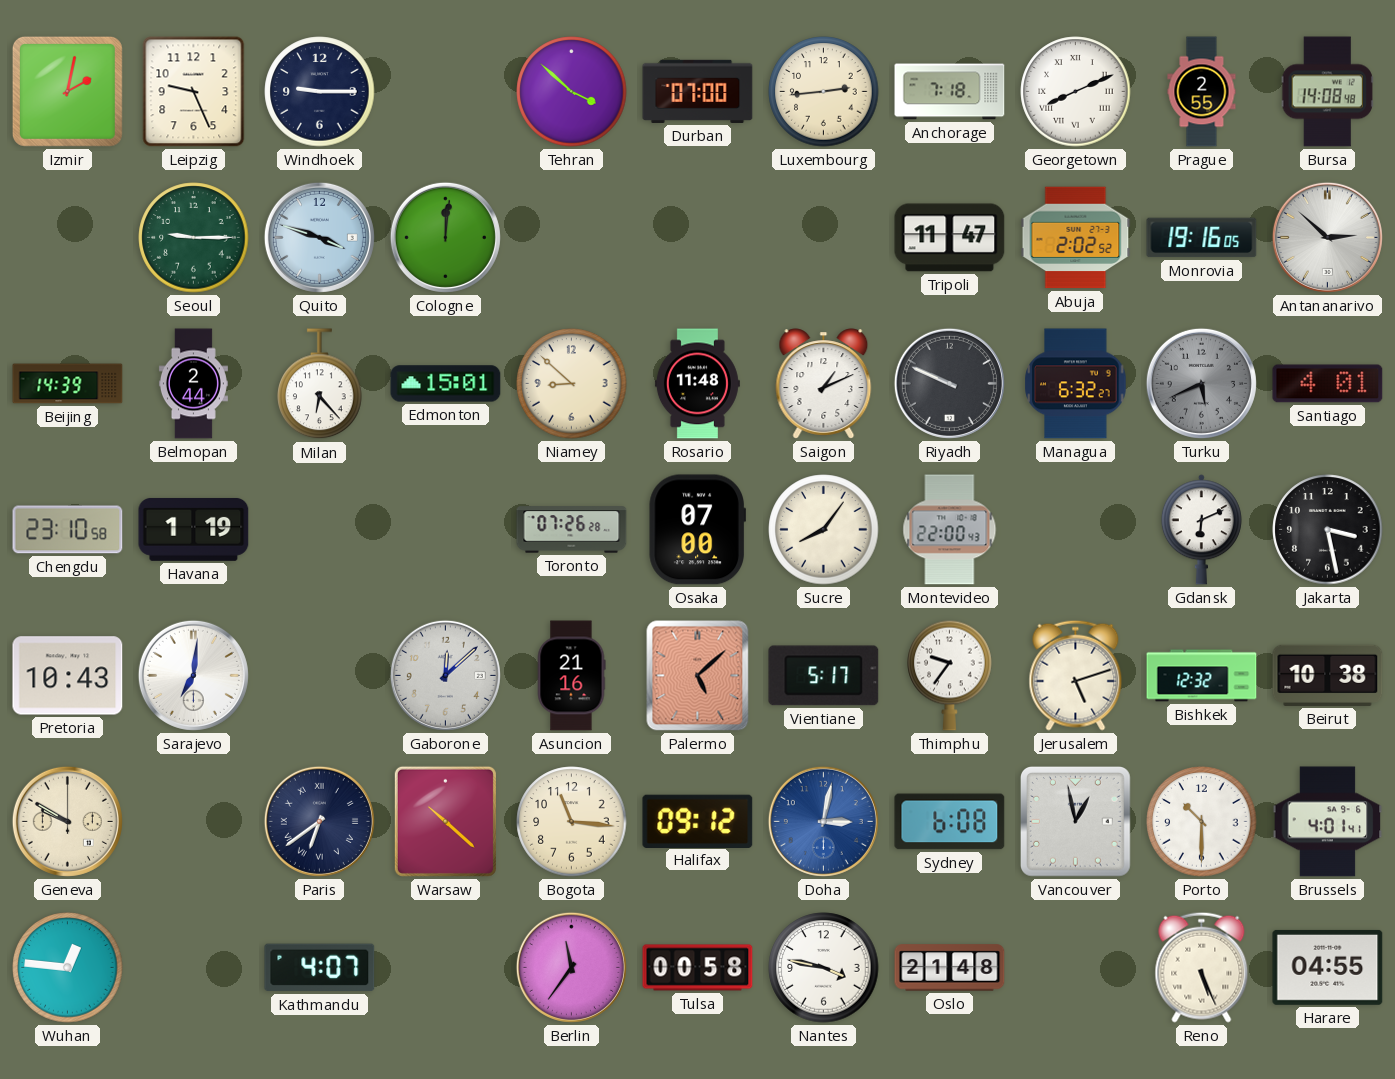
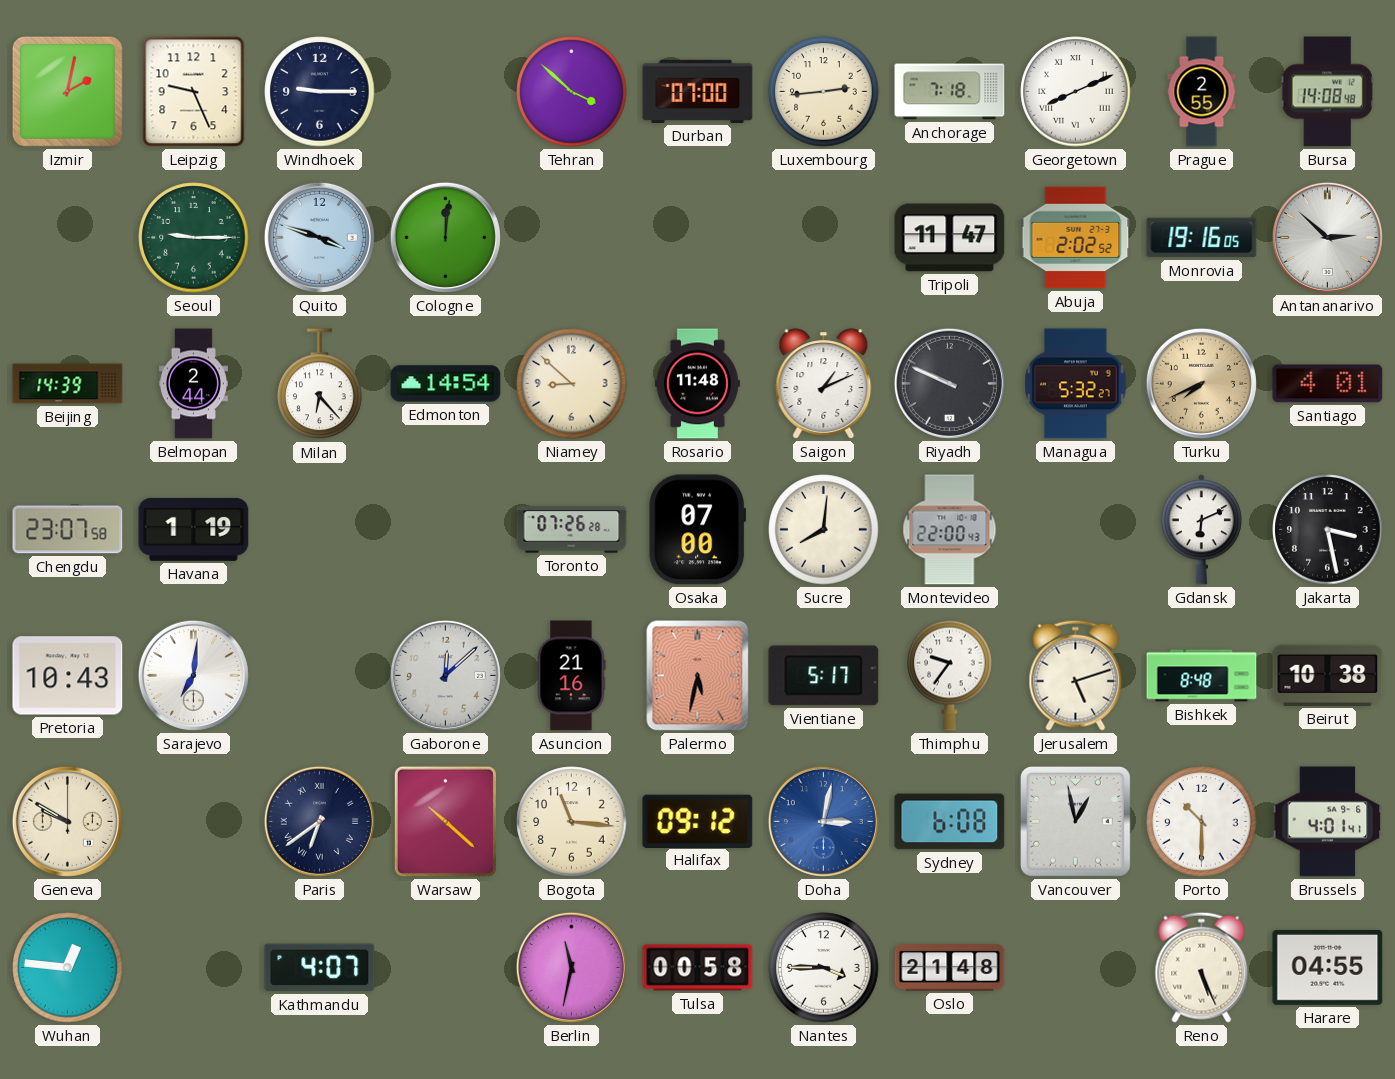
Edmonton: 15:01 -> 14:54 (446, 384)
Managua: 6:32 -> 5:32 (1076, 384)
Turku: 5:41 -> 7:41 (1201, 383)
Turku dial: grey -> champagne (1201, 383)
Chengdu: 23:10 -> 23:07 (68, 530)
Sucre: 8:06 -> 8:01 (824, 530)
Palermo: 5:08 -> 5:32 (698, 676)
Bishkek: 12:32 -> 8:48 (1202, 676)
Berlin: 11:36 -> 11:32 (571, 967)
Nantes: 3:47 -> 3:45 (824, 968)
